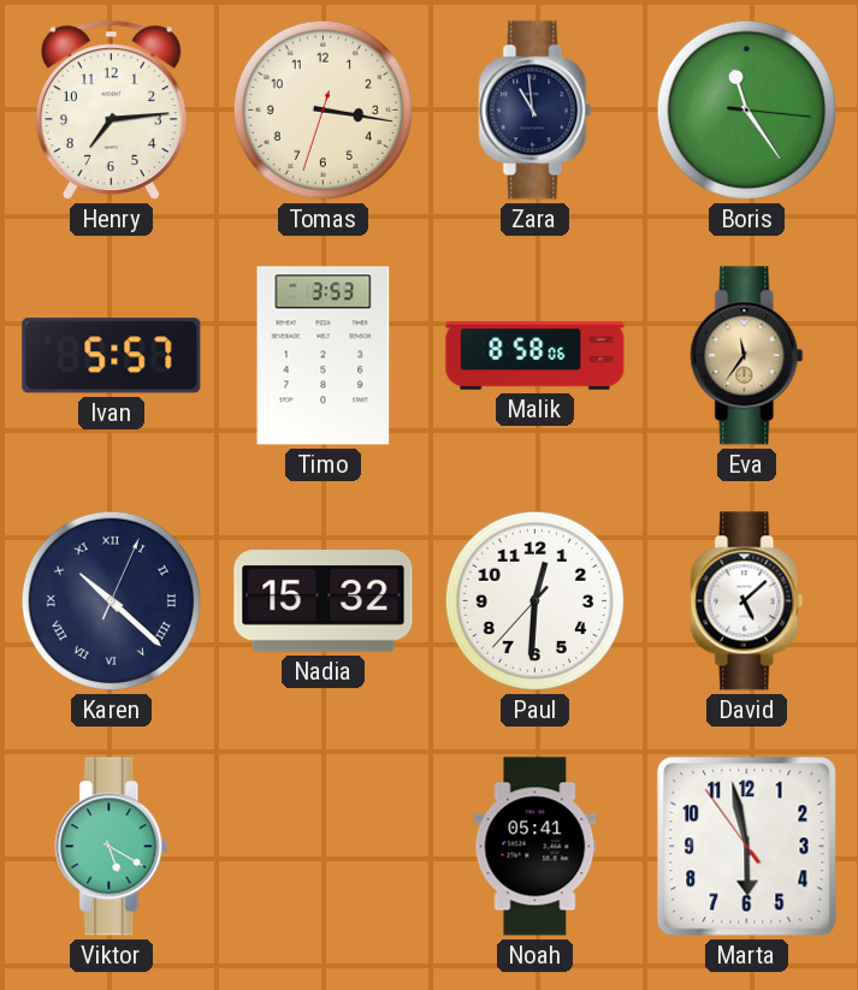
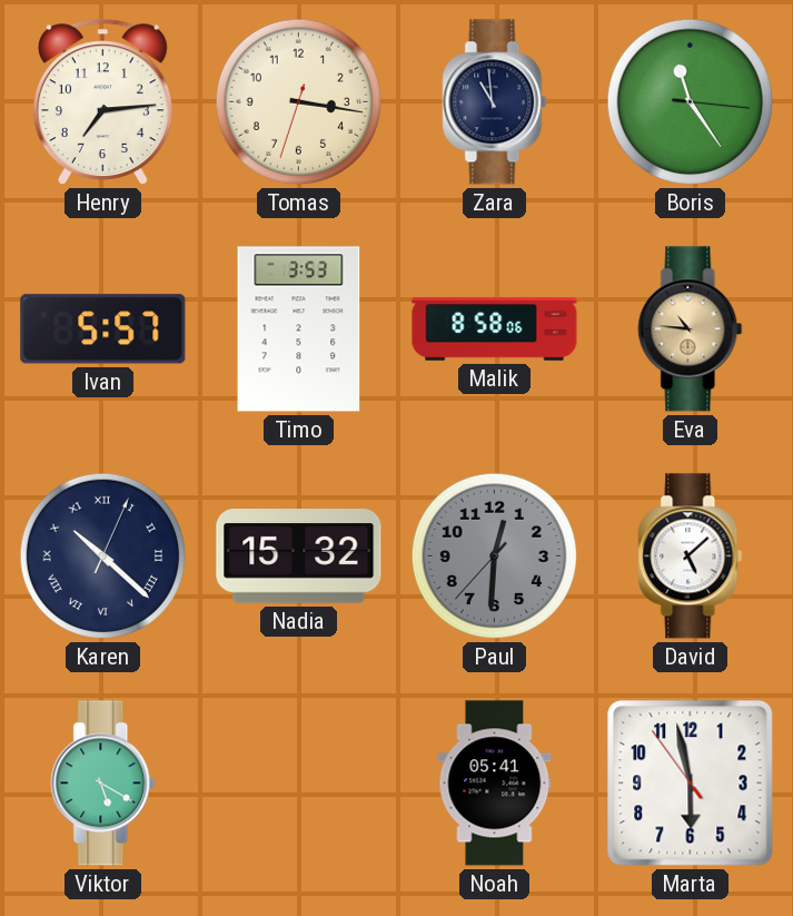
Eva: 11:36 -> 10:46 (691, 329)
Paul dial: white -> grey (494, 555)
